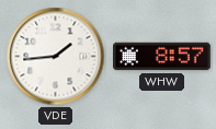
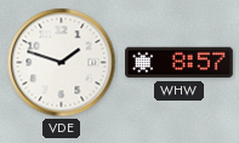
VDE: 1:44 -> 1:48 (62, 63)
